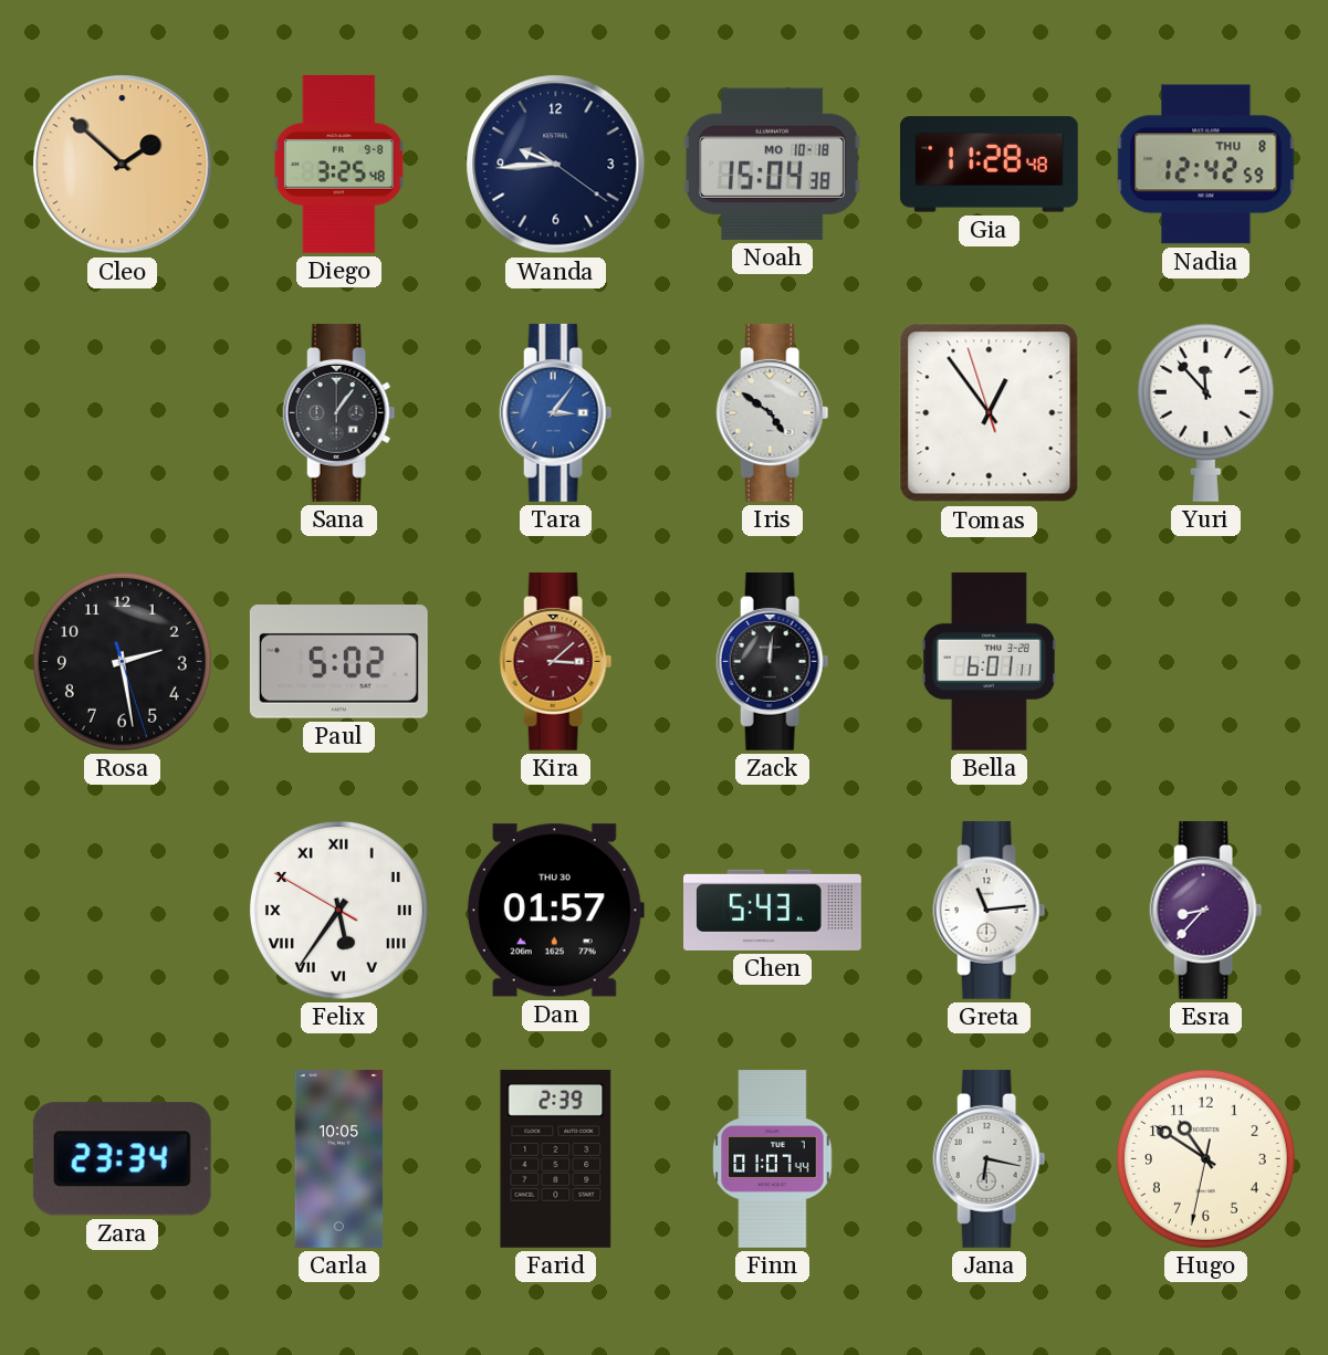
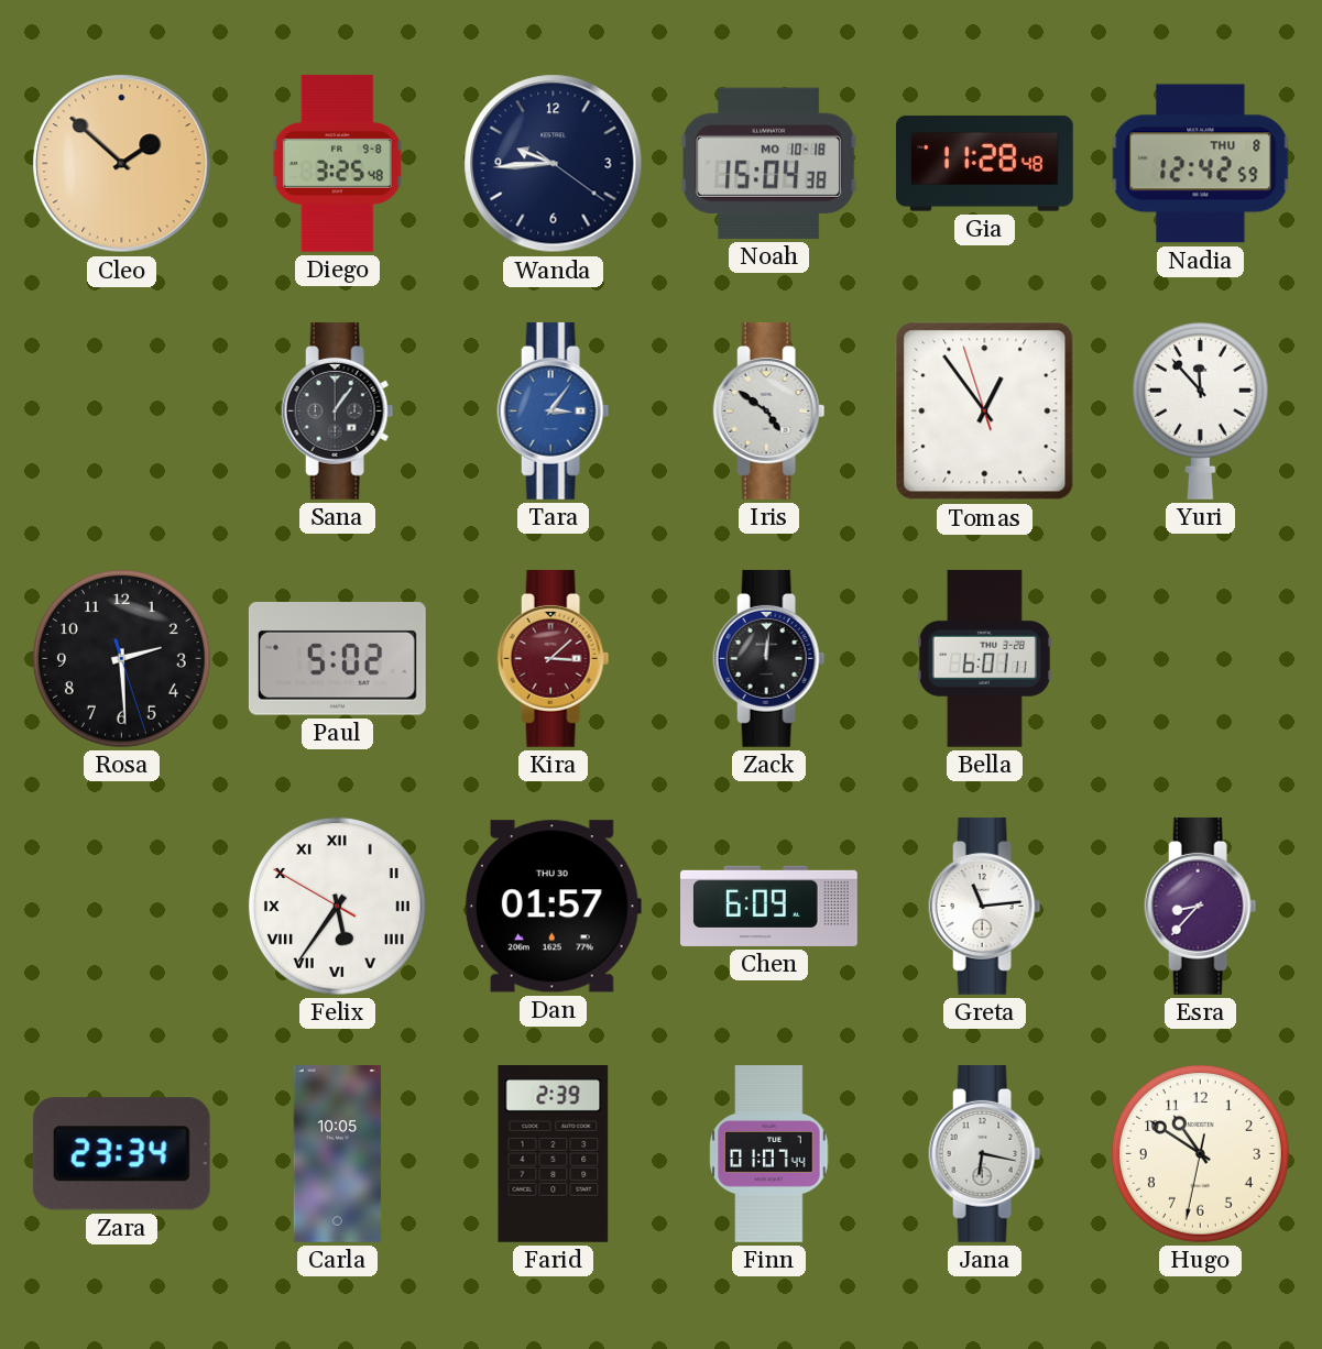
Rosa: 2:28 -> 2:29 (121, 658)
Chen: 5:43 -> 6:09 (769, 906)
